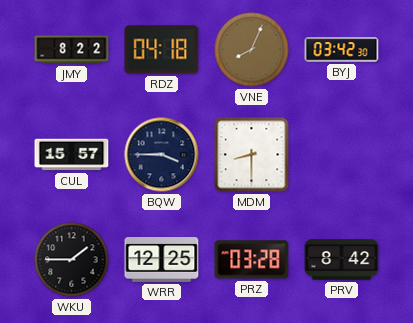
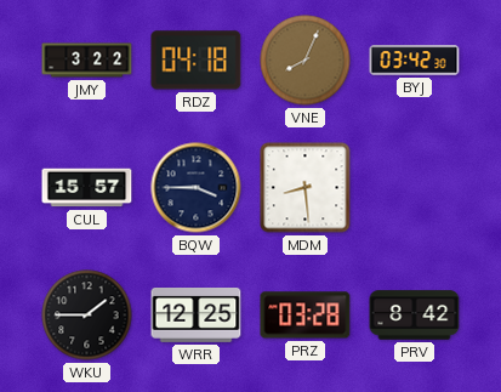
JMY: 8:22 -> 3:22 (87, 61)
MDM: 8:30 -> 8:29 (306, 188)
